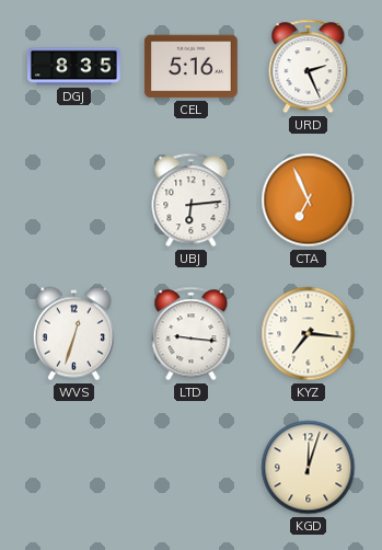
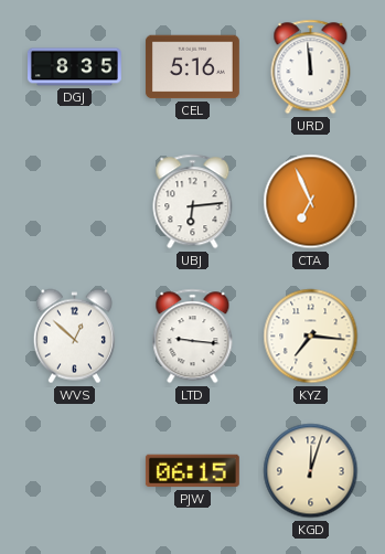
URD: 2:26 -> 11:59 (311, 67)
WVS: 12:33 -> 12:52 (74, 337)
PJW: none -> 06:15 (192, 471)
